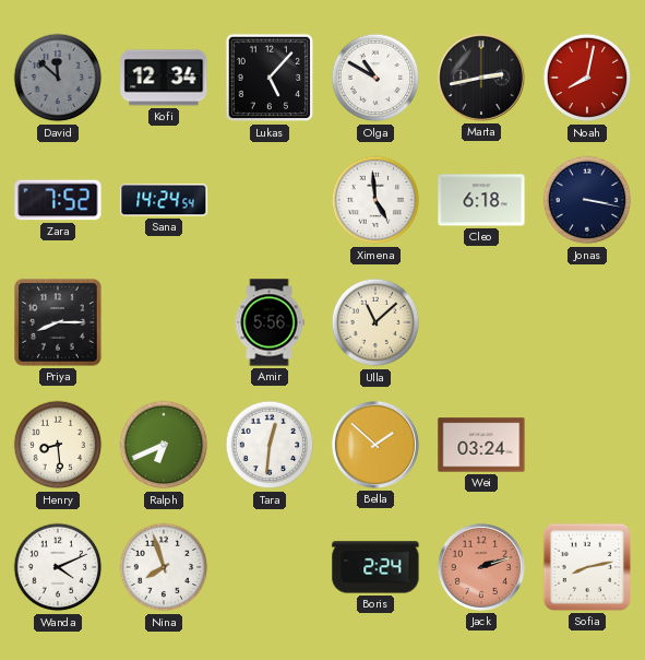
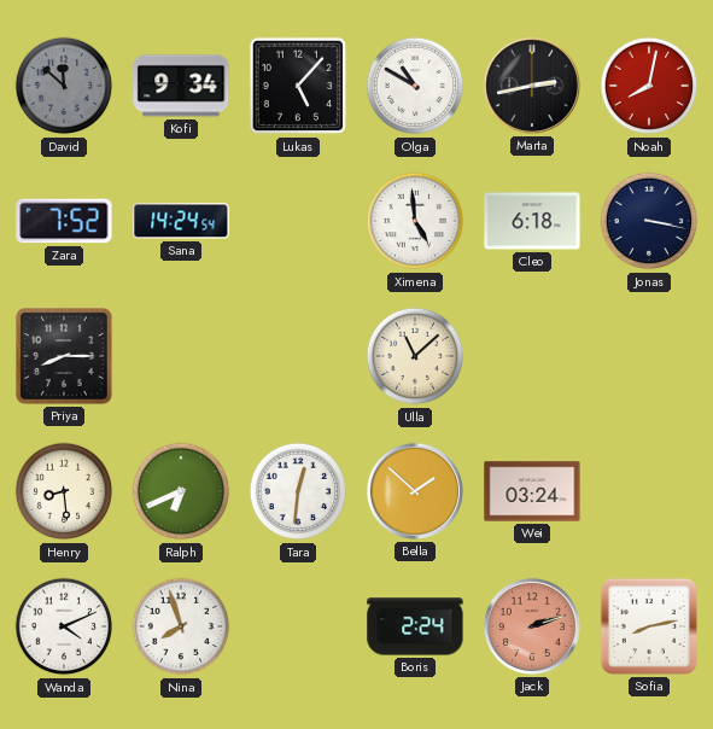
Kofi: 12:34 -> 9:34 (181, 86)
Amir: 5:56 -> none (270, 322)
